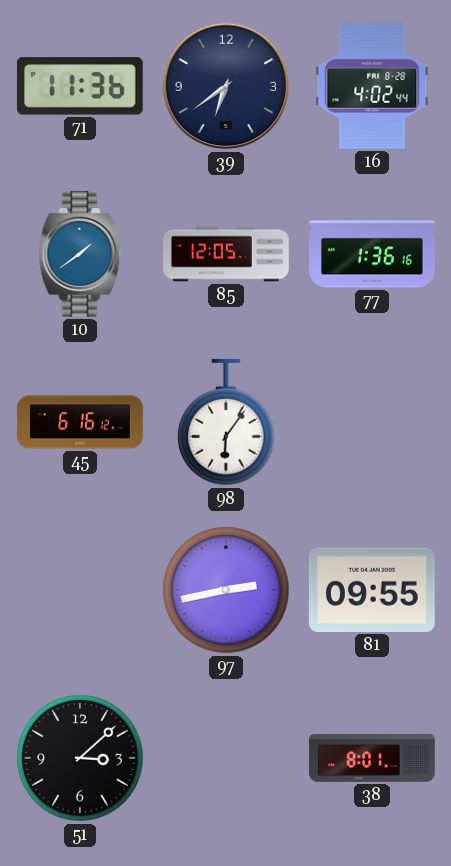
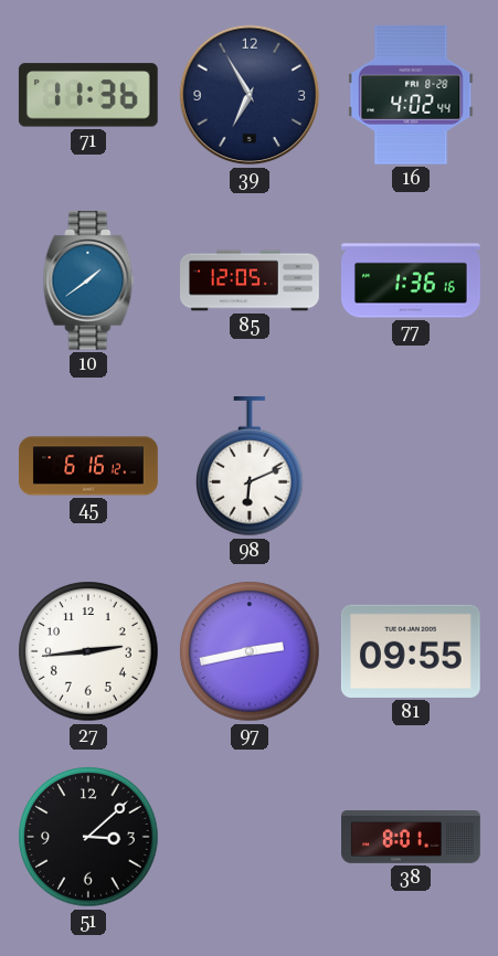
39: 6:39 -> 6:55 (250, 95)
98: 6:06 -> 6:11 (251, 466)
27: none -> 2:44 (88, 651)
